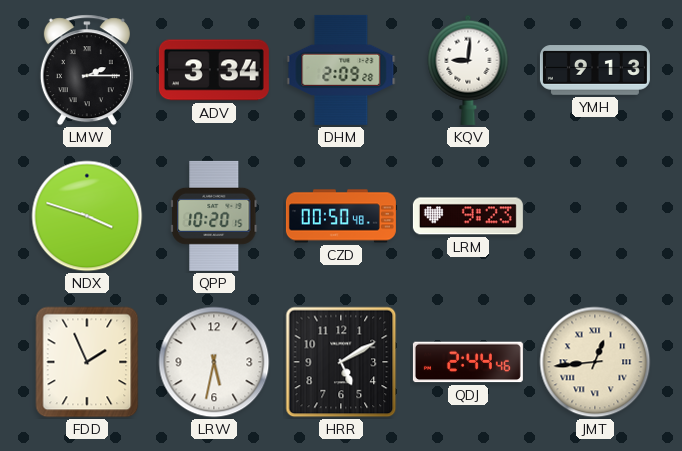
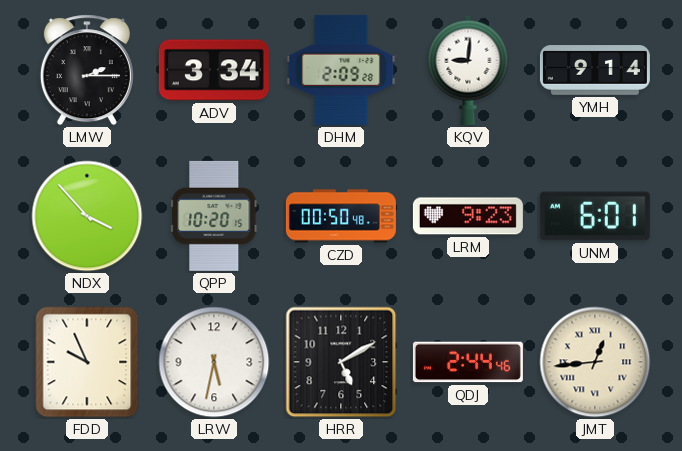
YMH: 9:13 -> 9:14 (595, 70)
NDX: 3:48 -> 3:53 (87, 216)
UNM: none -> 6:01 (595, 216)
FDD: 1:56 -> 9:56 (87, 362)
